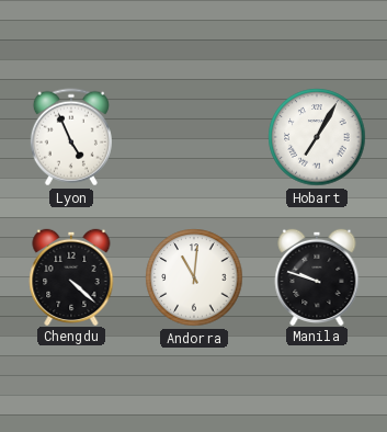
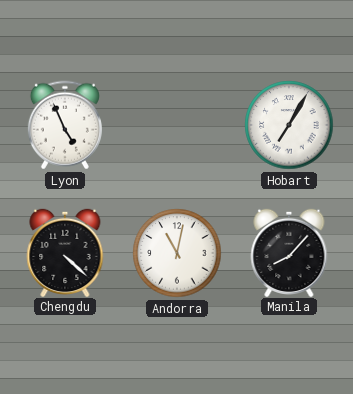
Andorra: 11:01 -> 11:02 (177, 253)
Manila: 9:48 -> 8:07 (289, 252)
